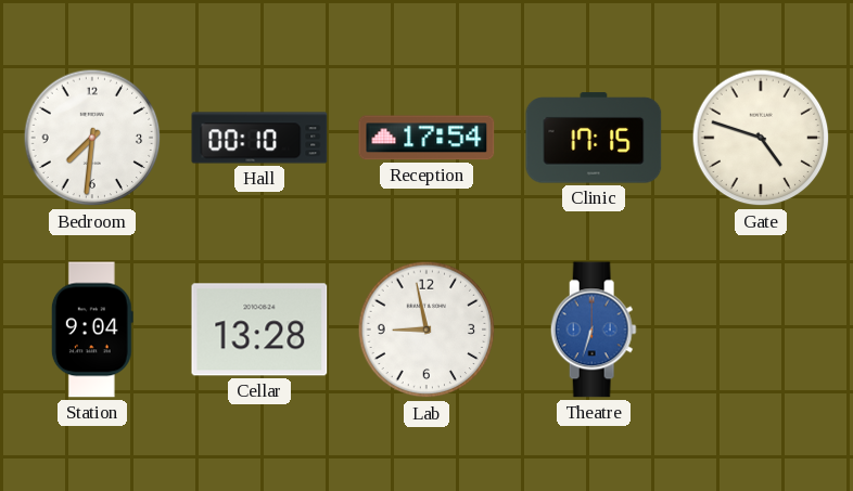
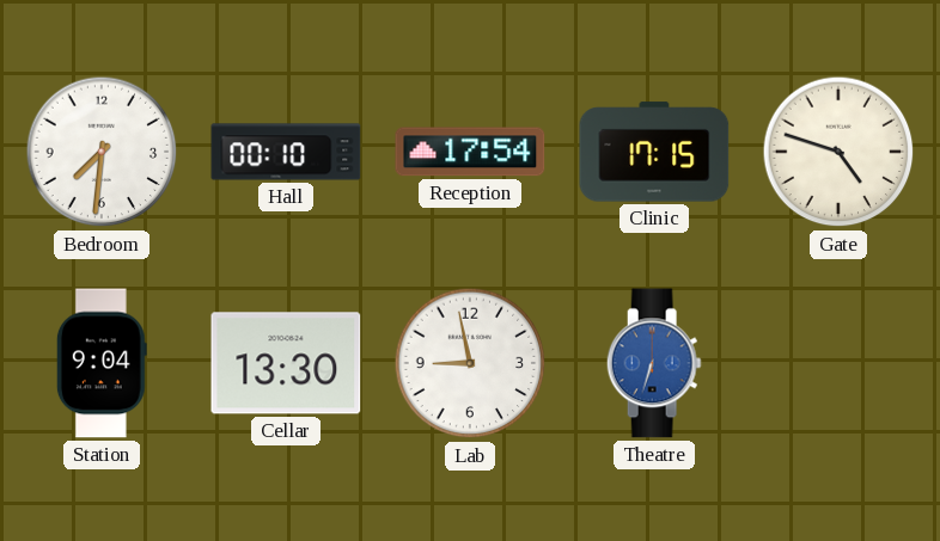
Cellar: 13:28 -> 13:30 (286, 363)
